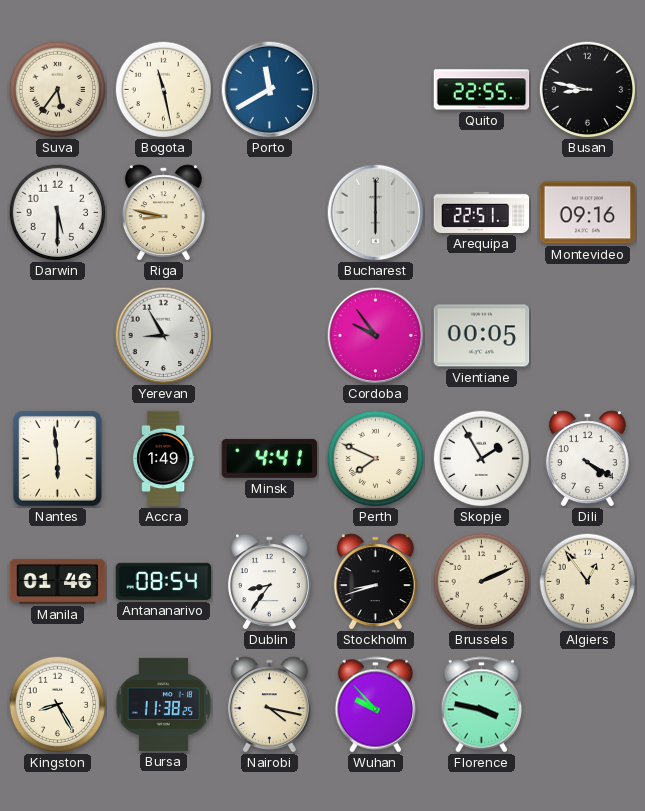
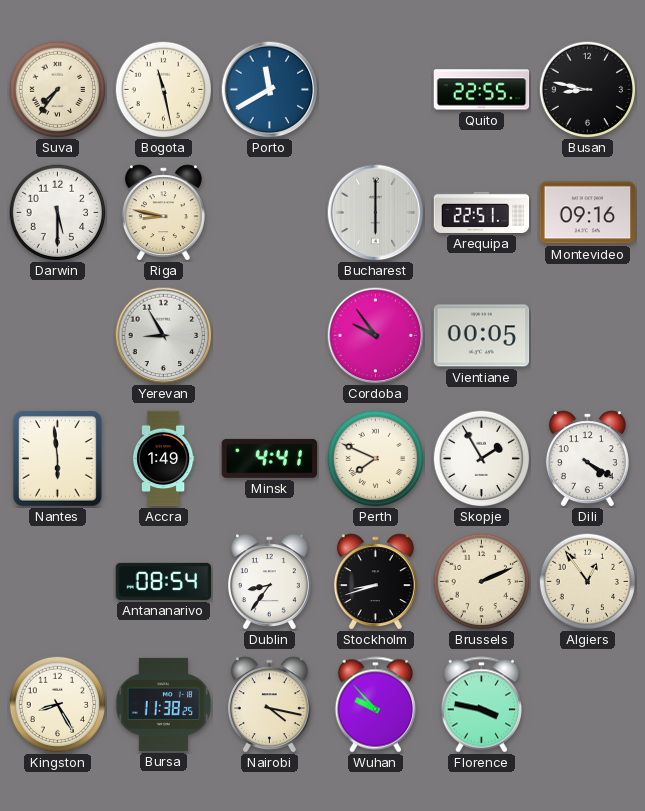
Suva: 5:36 -> 7:36 (57, 89)
Manila: 01:46 -> none (58, 581)
